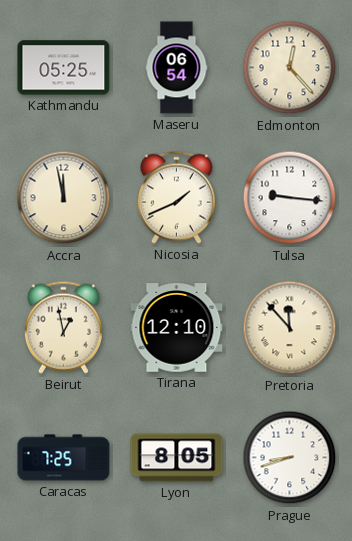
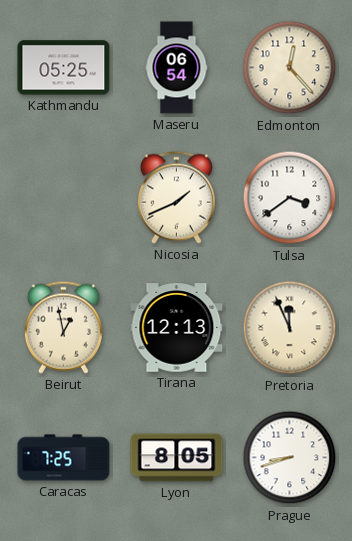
Accra: 11:58 -> none (64, 198)
Tulsa: 9:16 -> 3:39 (290, 198)
Tirana: 12:10 -> 12:13 (177, 328)
Pretoria: 11:53 -> 11:56 (290, 328)
